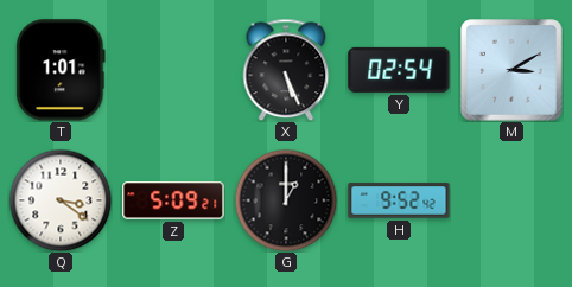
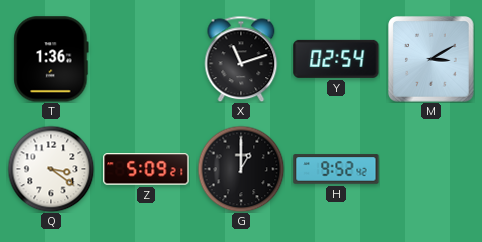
T: 1:01 -> 1:36 (51, 59)
X: 5:26 -> 11:12 (241, 59)
